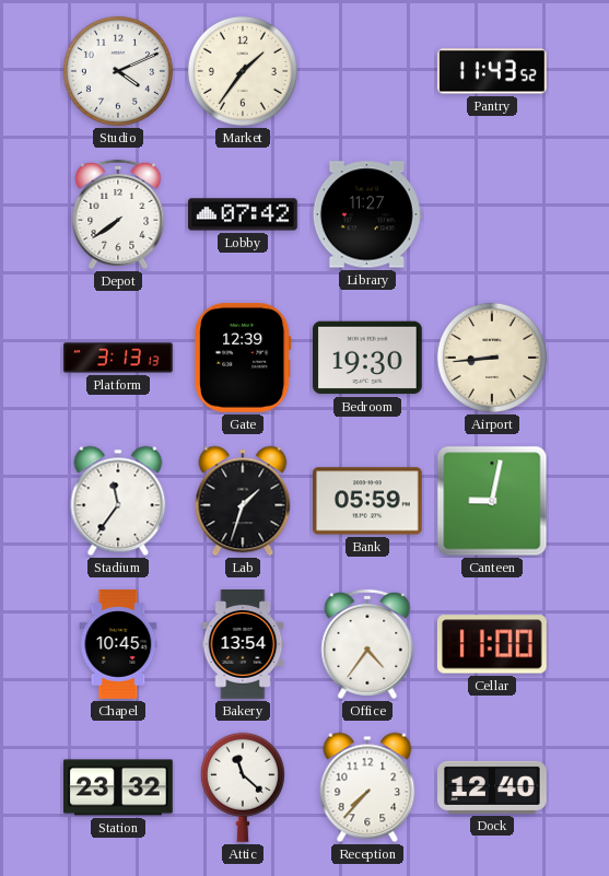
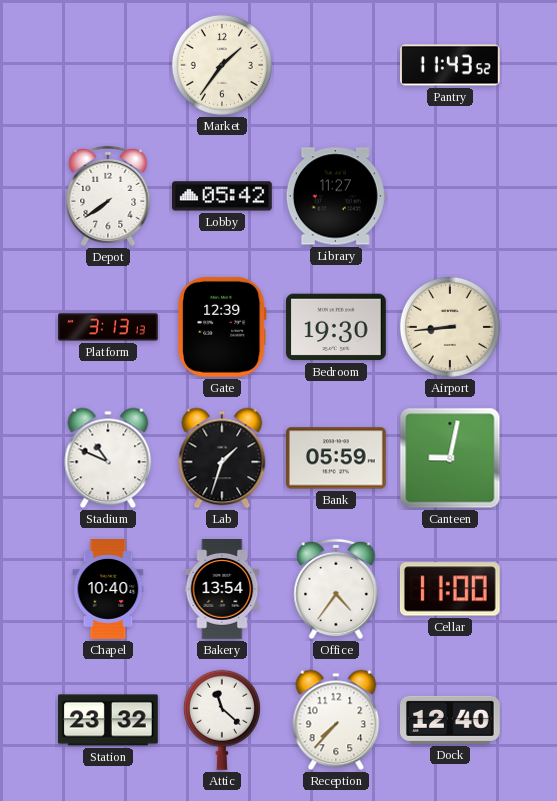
Studio: 4:11 -> none (118, 71)
Lobby: 07:42 -> 05:42 (223, 196)
Stadium: 11:36 -> 10:49 (108, 458)
Chapel: 10:45 -> 10:40 (108, 589)
